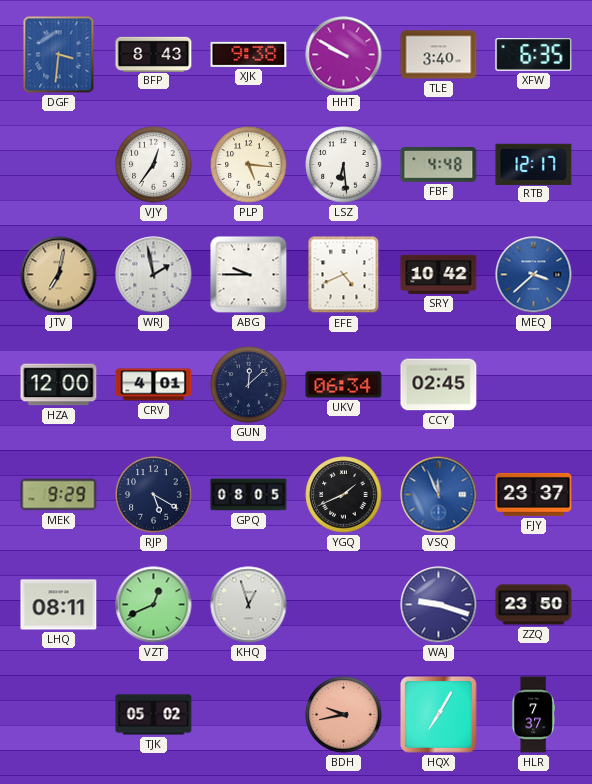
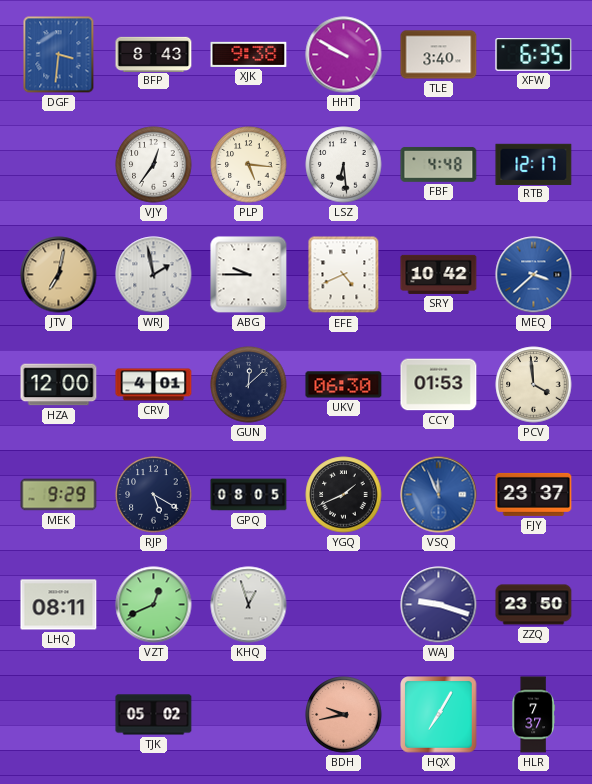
UKV: 06:34 -> 06:30 (344, 385)
CCY: 02:45 -> 01:53 (439, 385)
PCV: none -> 3:59 (534, 385)
